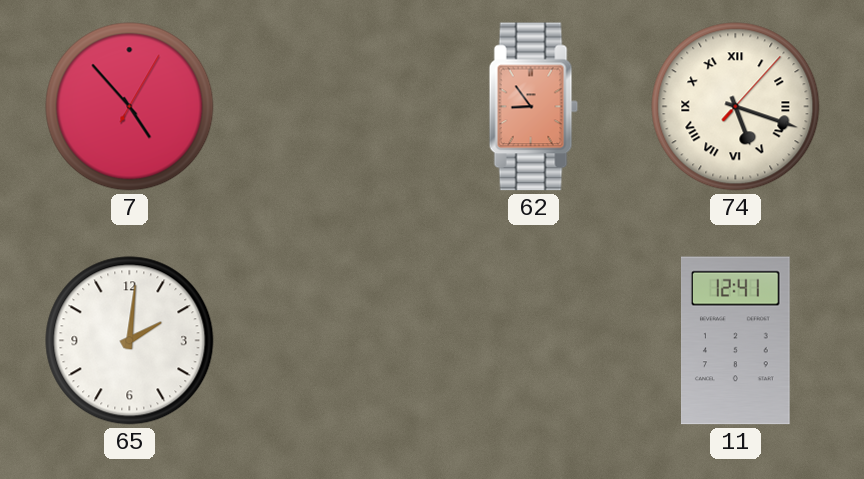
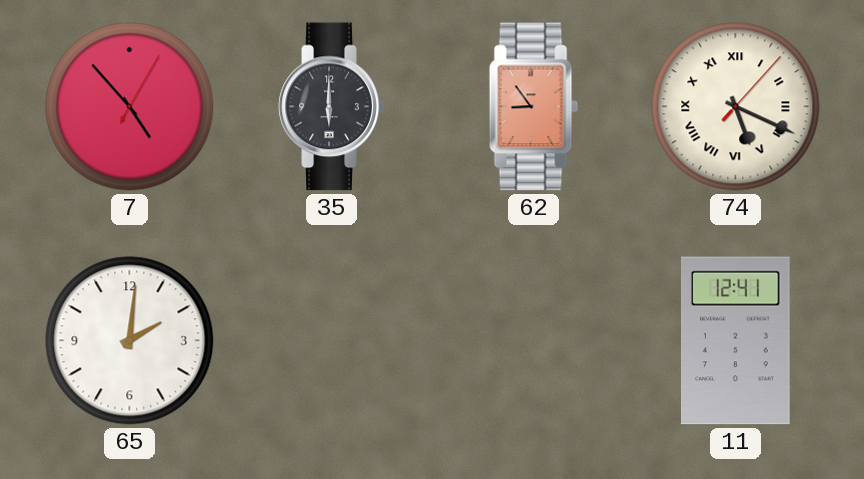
35: none -> 6:00 (332, 107)
74: 5:18 -> 5:19 (736, 107)
